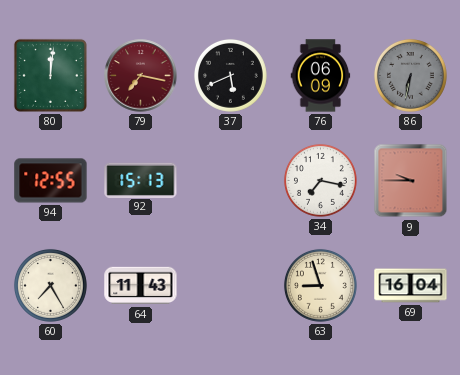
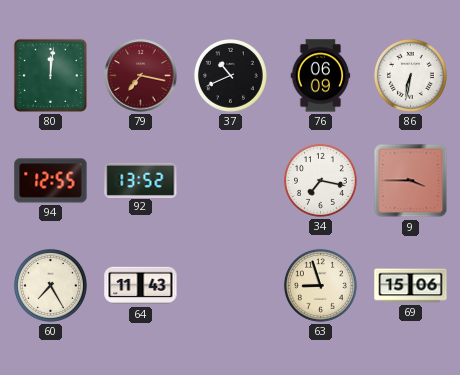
37: 5:41 -> 10:41 (230, 75)
86 dial: grey -> white (410, 75)
92: 15:13 -> 13:52 (141, 180)
9: 9:45 -> 3:45 (411, 181)
69: 16:04 -> 15:06 (411, 286)
